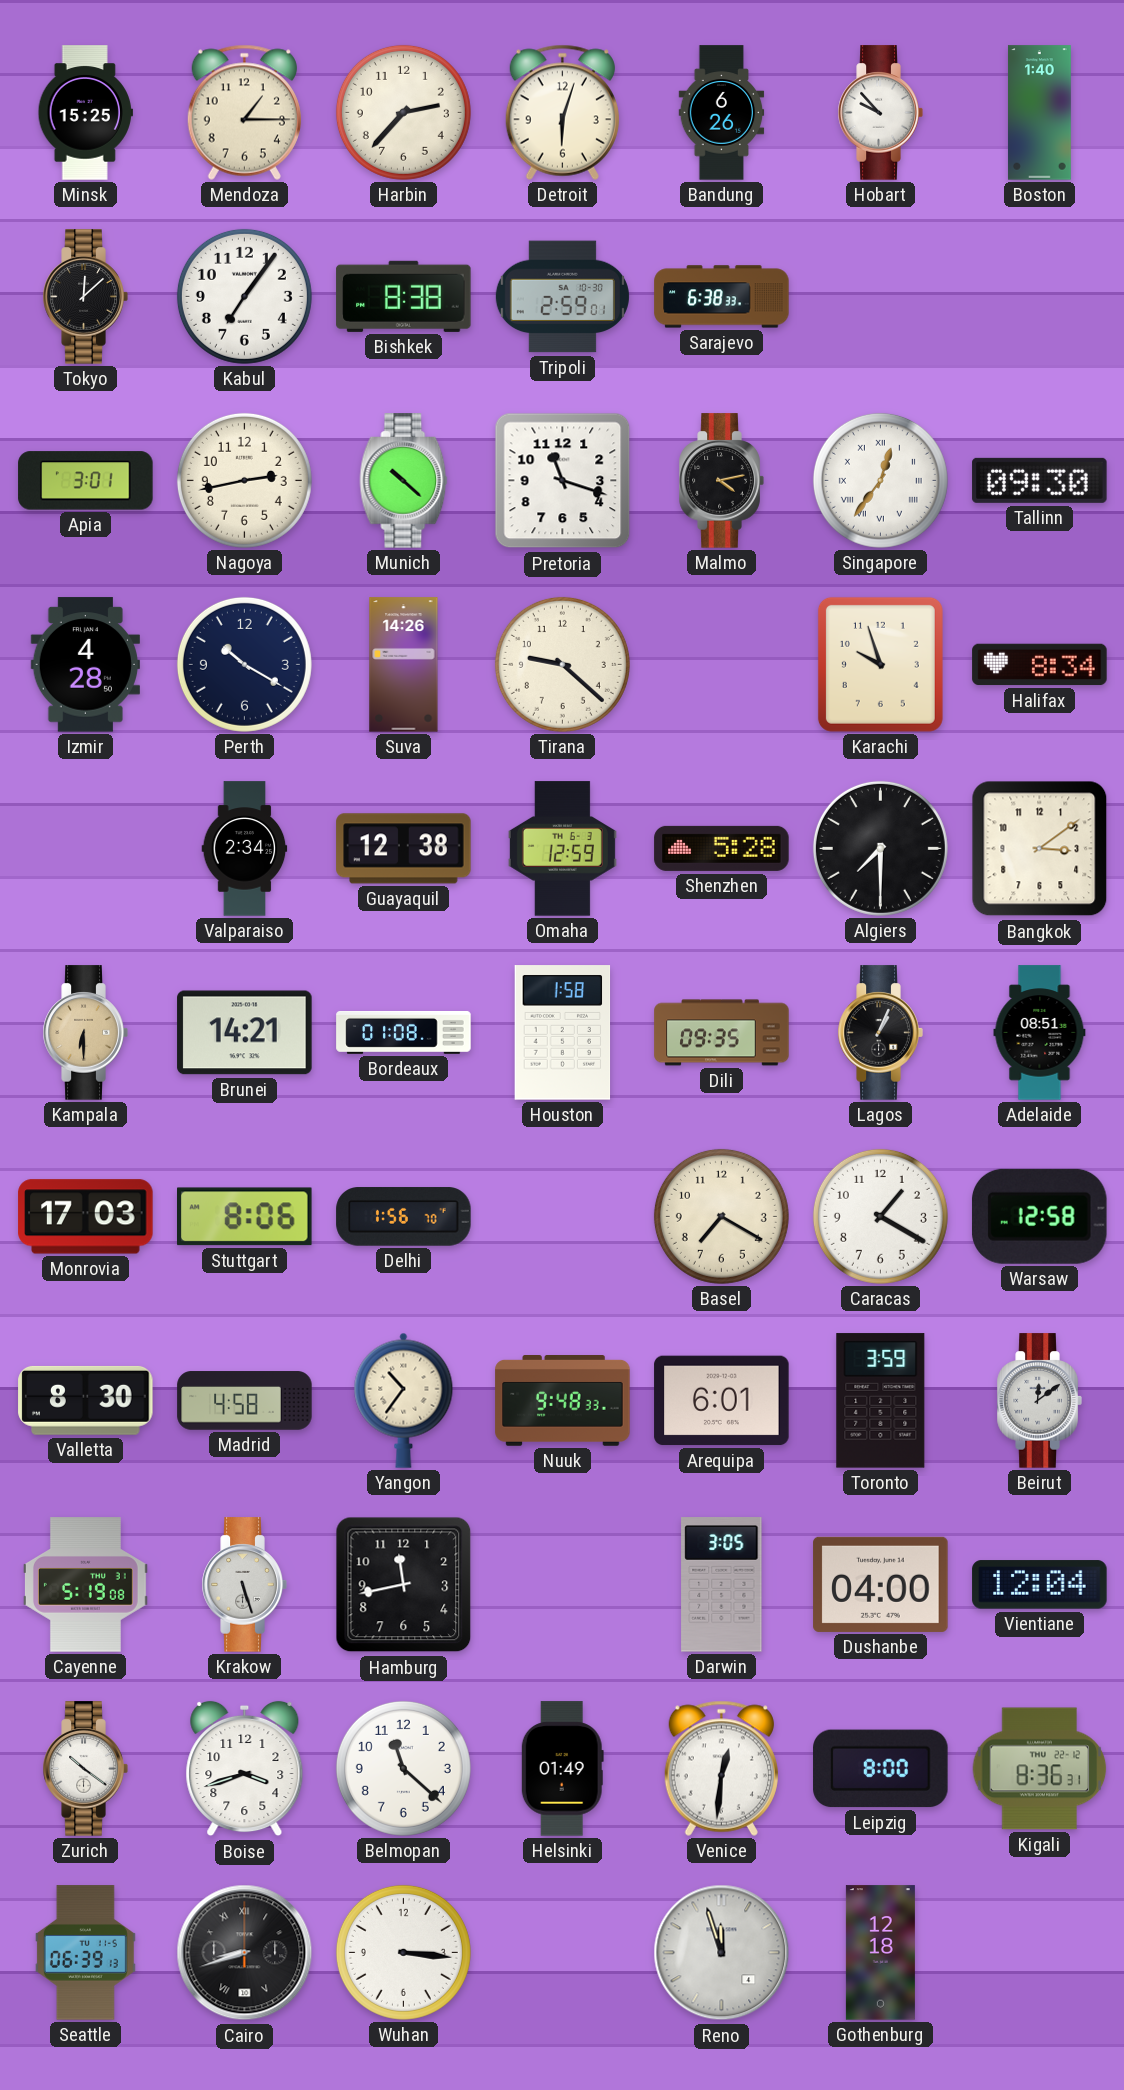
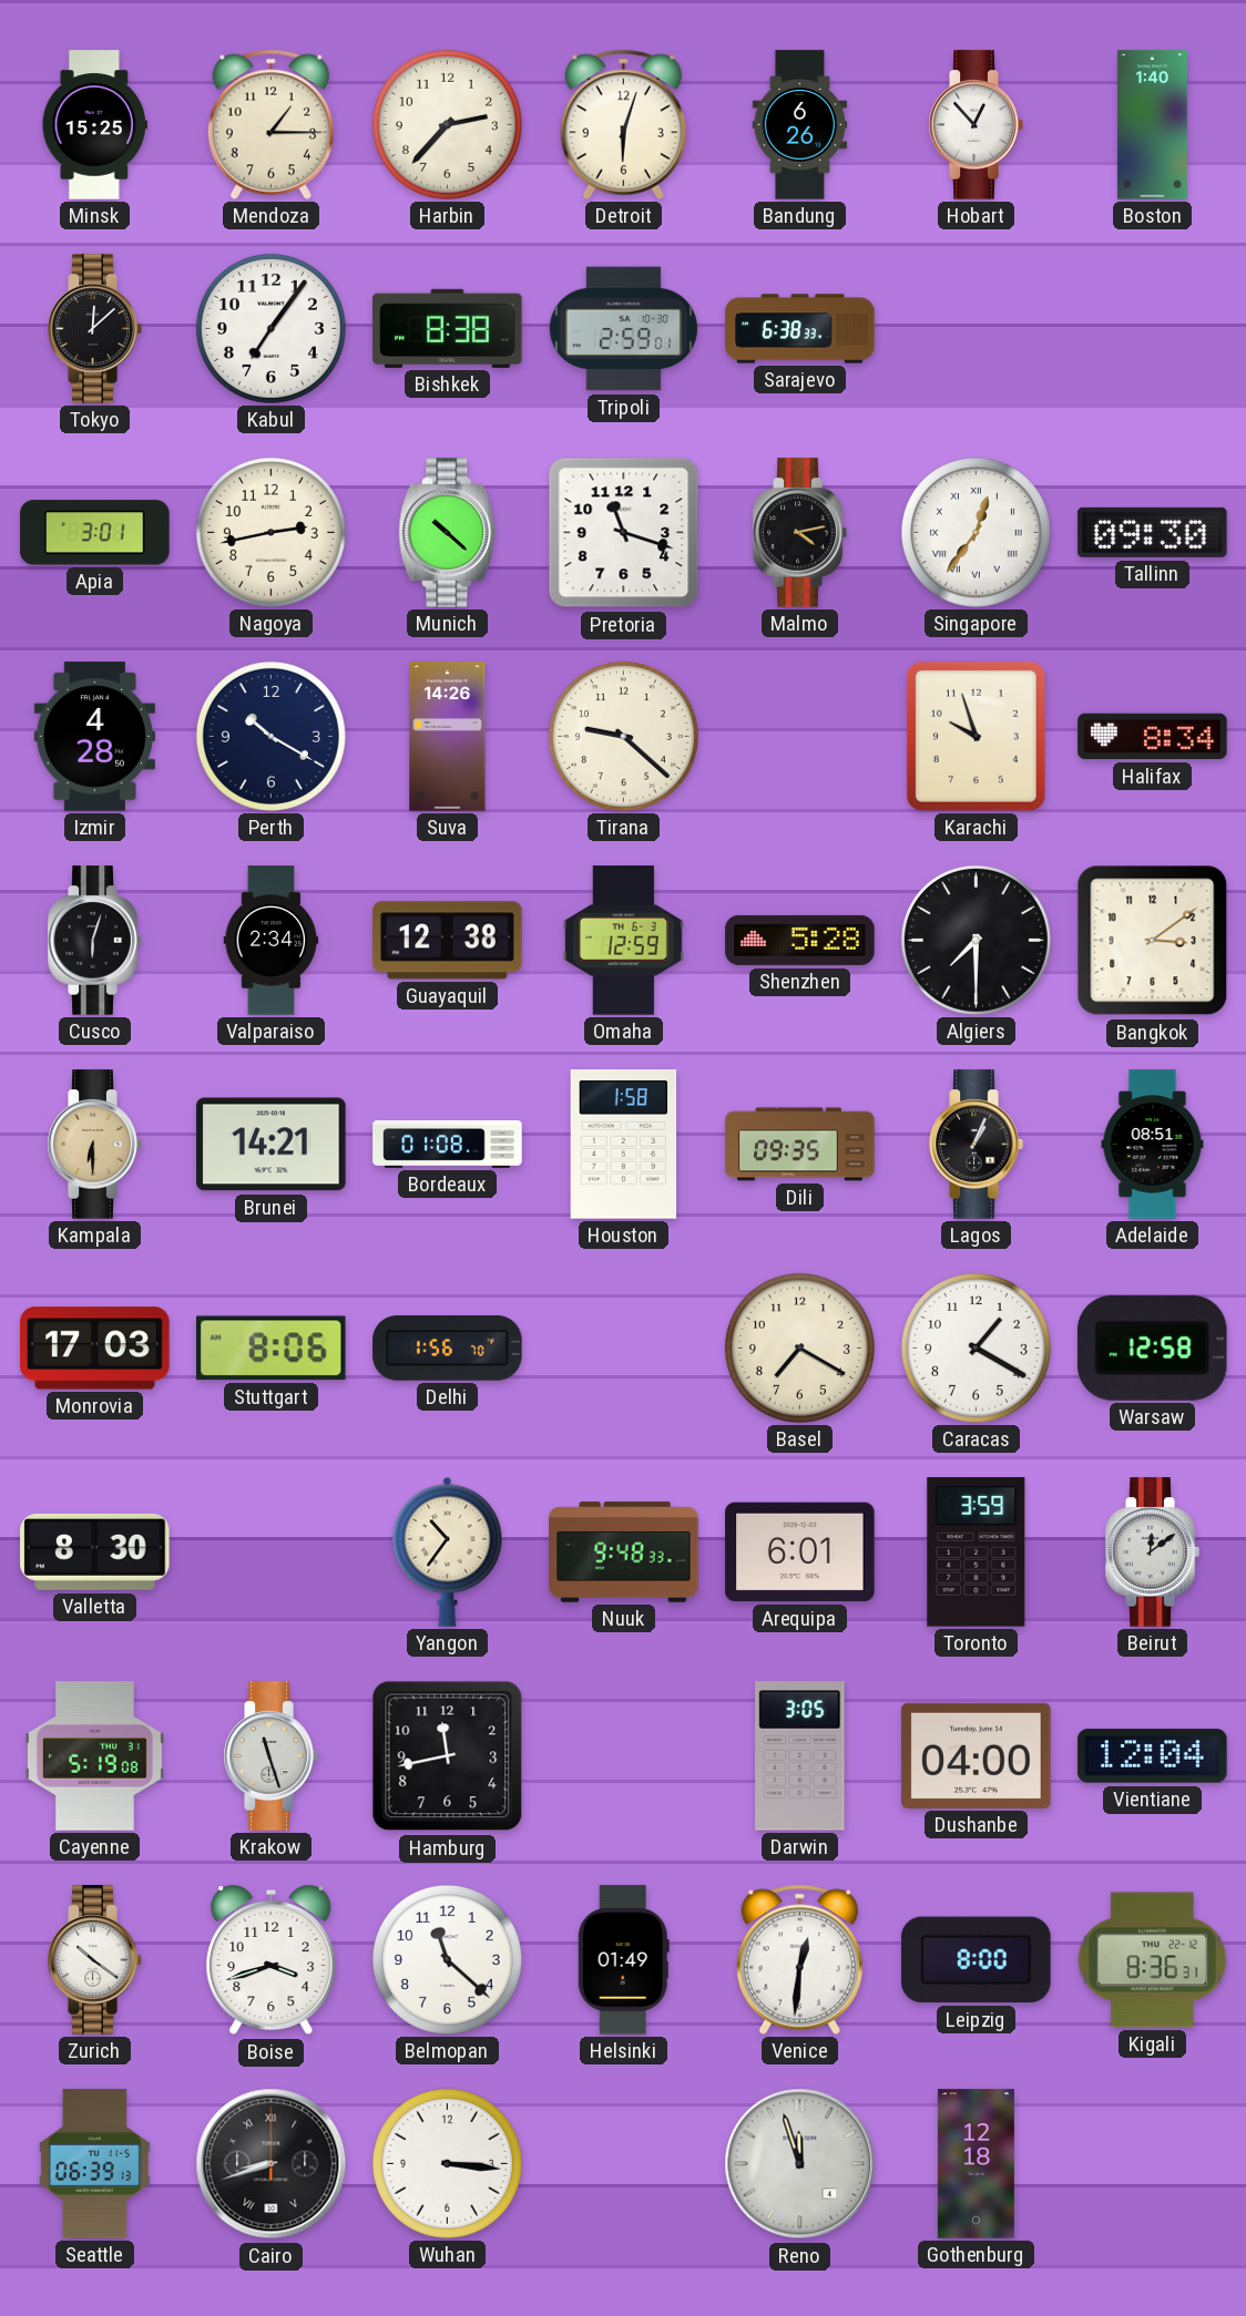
Hobart: 9:53 -> 12:53 (976, 125)
Cusco: none -> 6:03 (94, 941)
Madrid: 4:58 -> none (245, 1401)
Krakow: 5:27 -> 11:27 (270, 1756)
